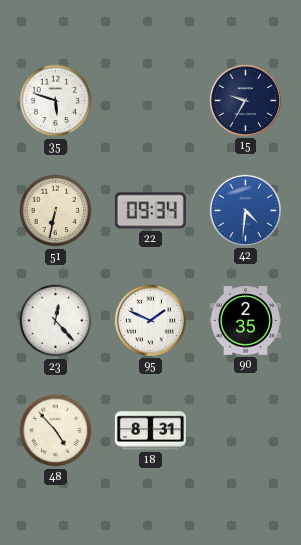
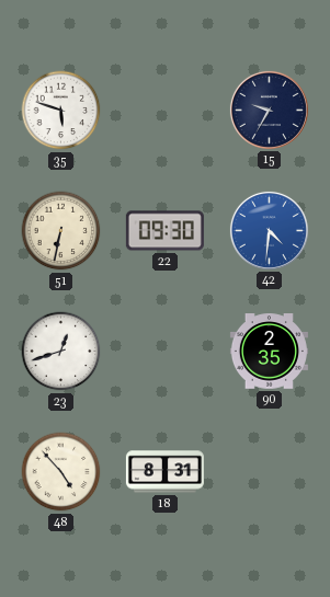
22: 09:34 -> 09:30 (164, 231)
23: 12:23 -> 12:42 (61, 352)
95: 1:49 -> none (150, 320)
